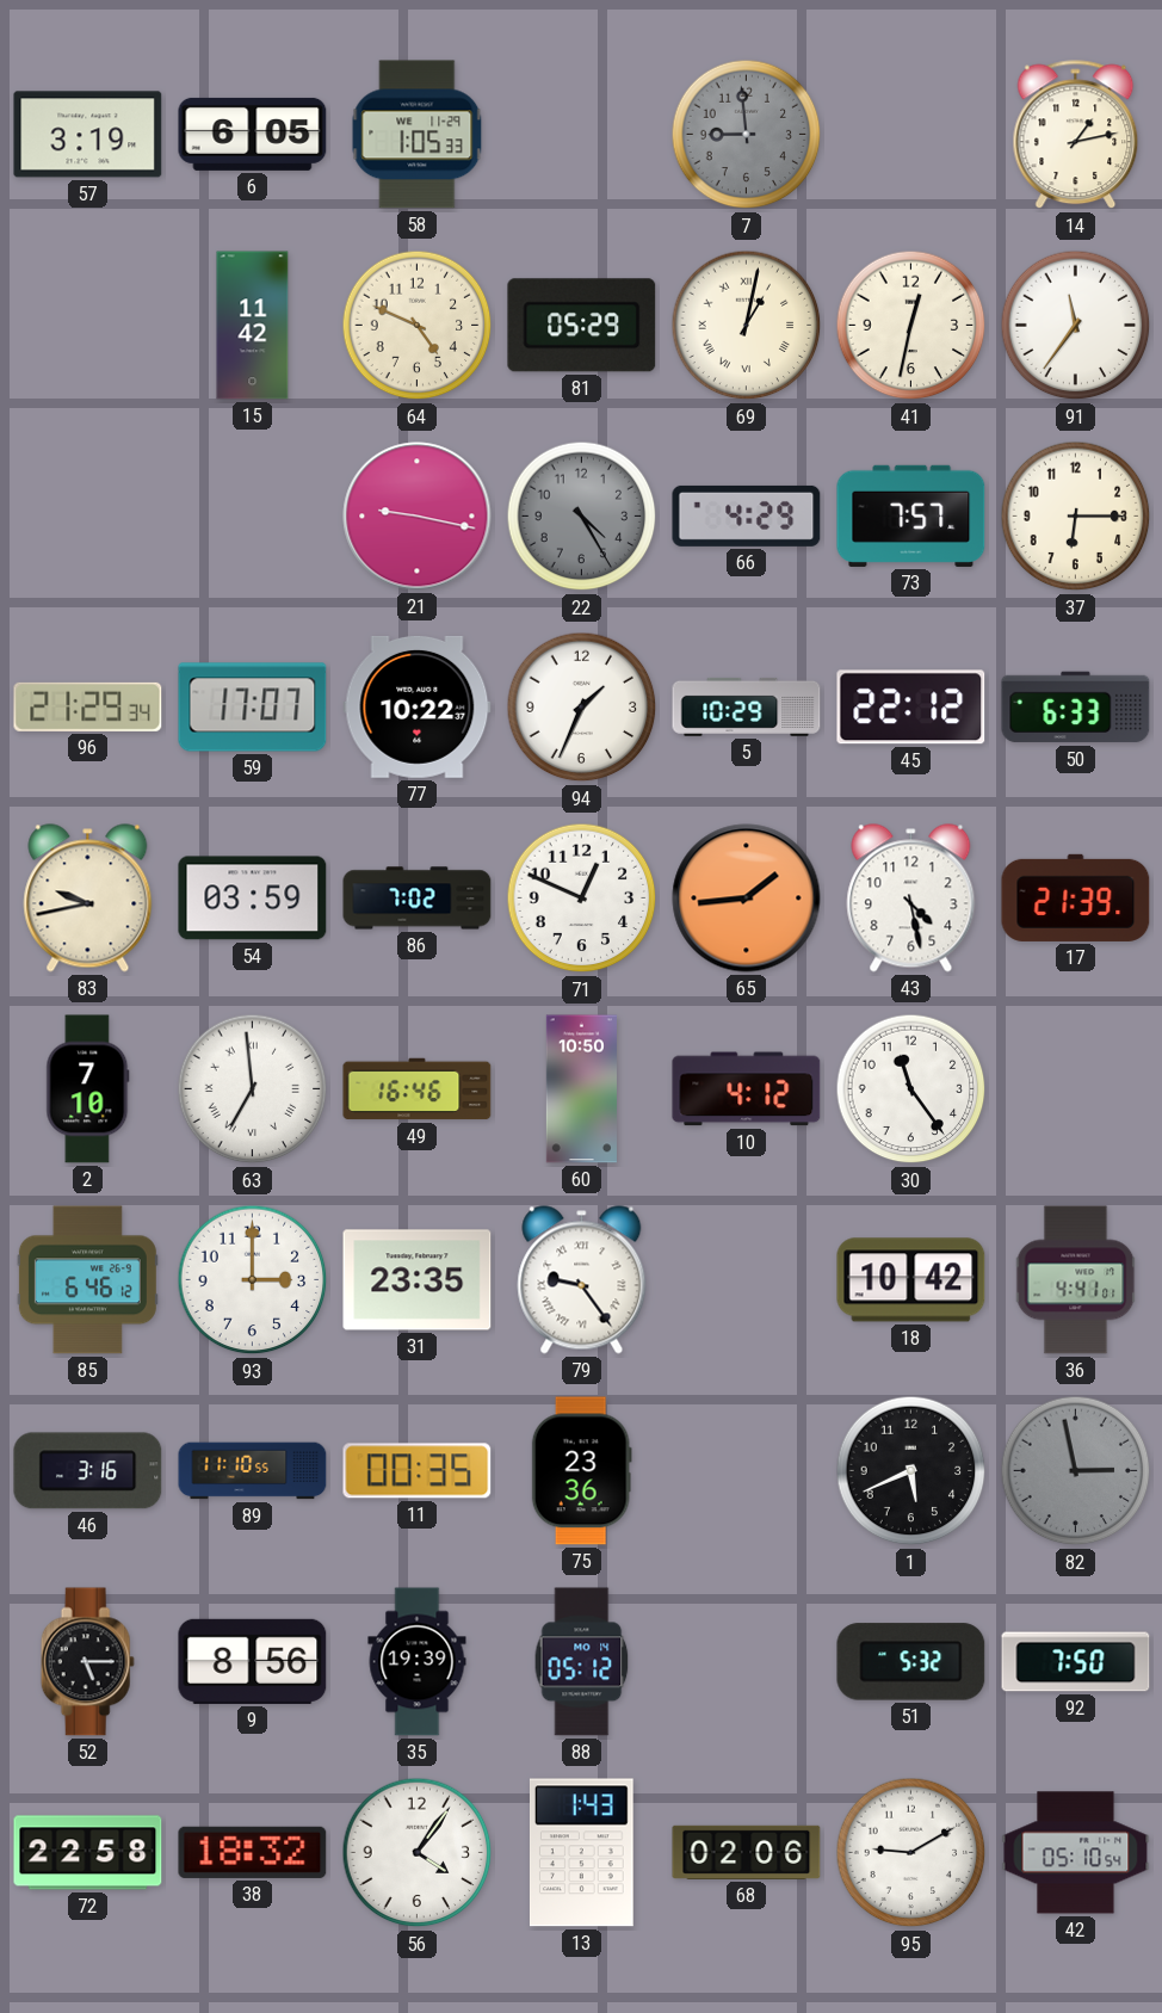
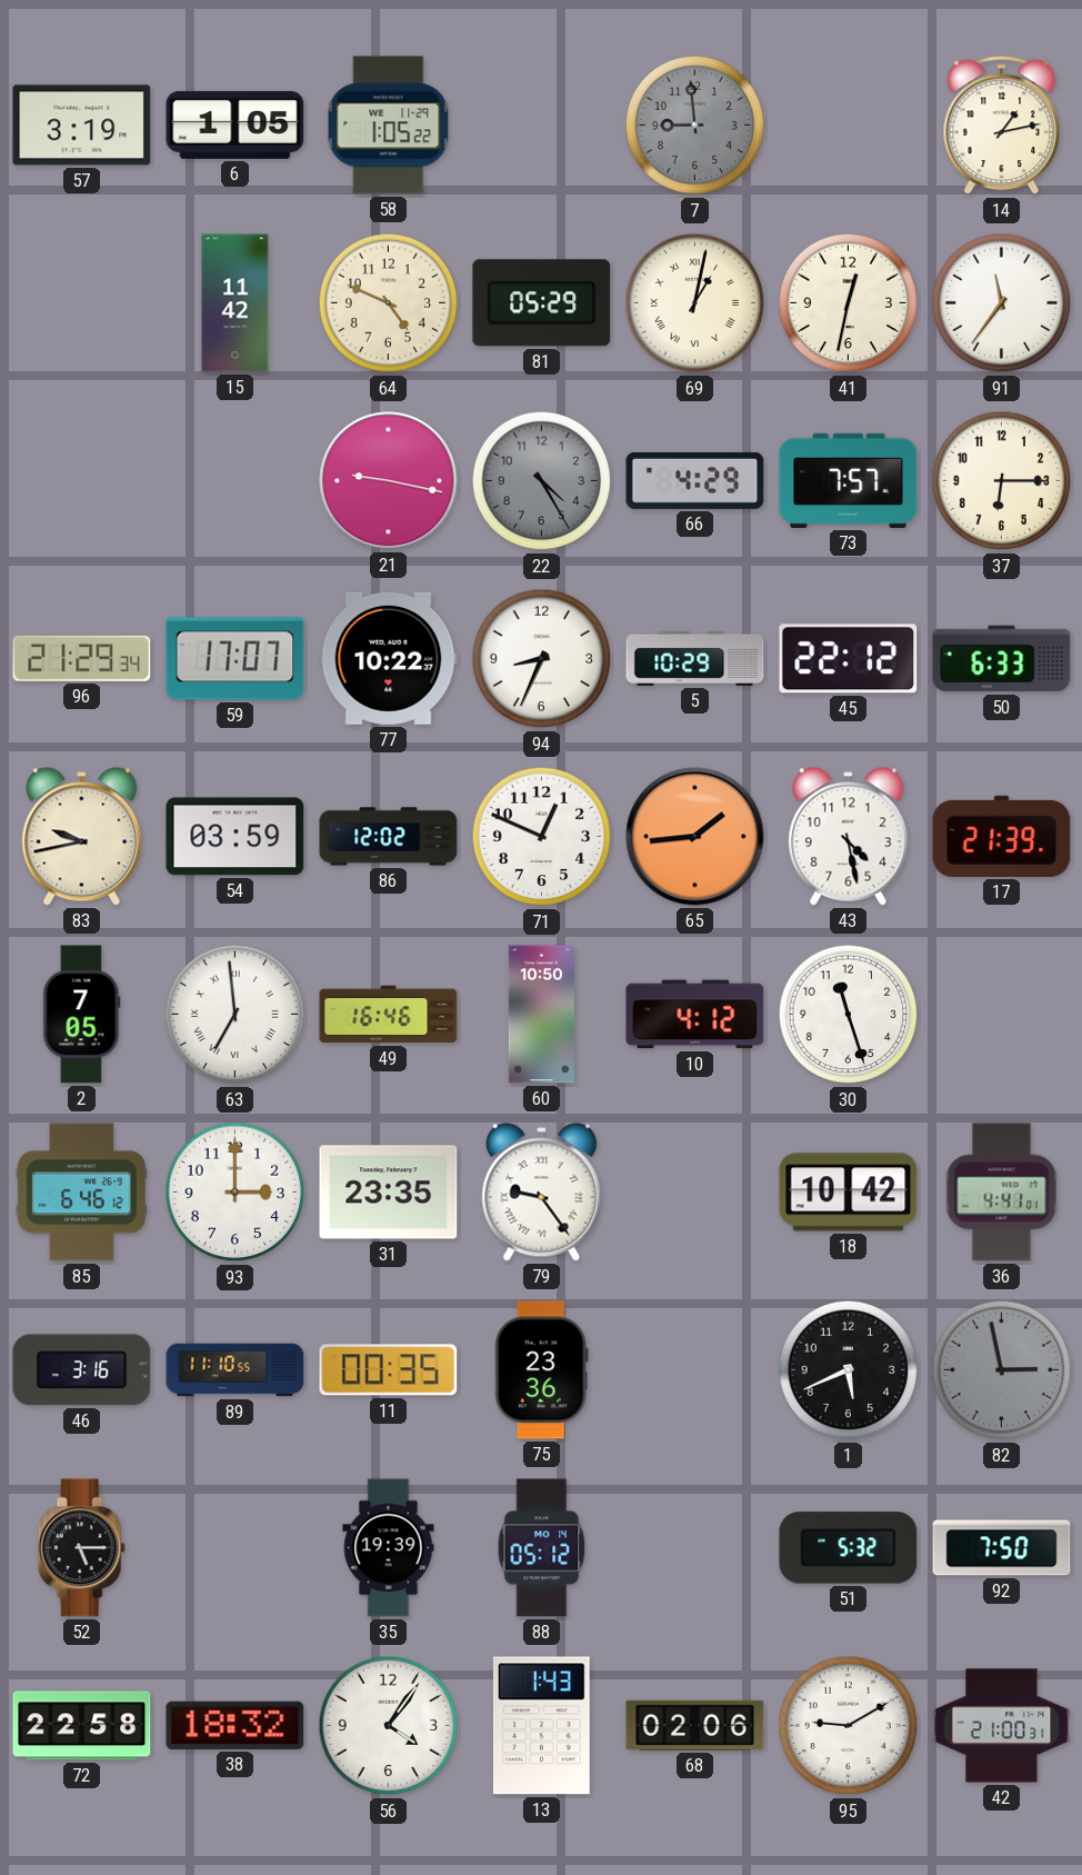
6: 6:05 -> 1:05 (236, 124)
58: 1:05:33 -> 1:05:22 (389, 126)
94: 1:34 -> 8:34 (542, 659)
86: 7:02 -> 12:02 (389, 837)
2: 7:10 -> 7:05 (82, 1015)
30: 11:24 -> 11:27 (849, 1015)
9: 8:56 -> none (253, 1661)
42: 05:10 -> 21:00 (1002, 1726)
